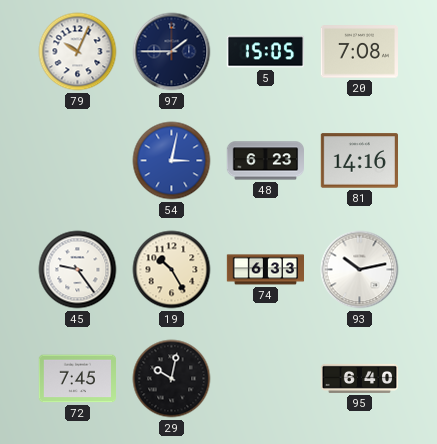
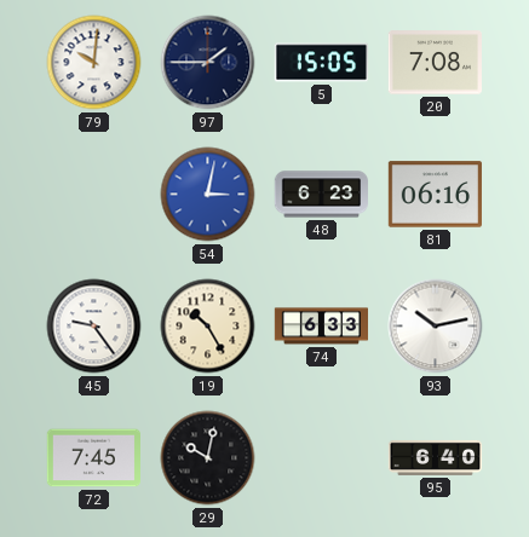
79: 10:04 -> 10:01 (94, 63)
81: 14:16 -> 06:16 (435, 195)
